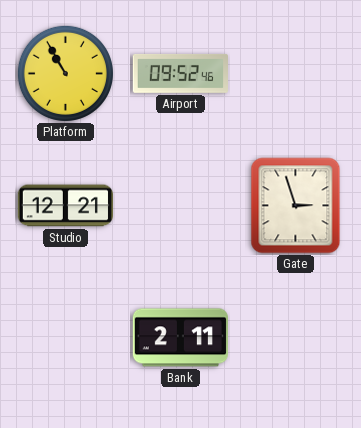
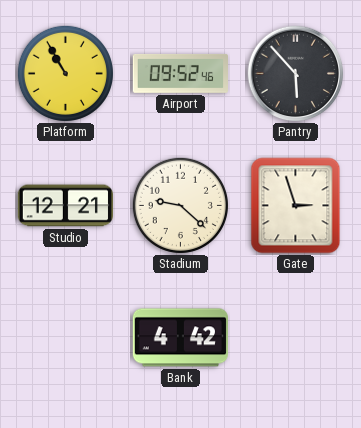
Pantry: none -> 5:53 (296, 74)
Stadium: none -> 9:22 (180, 205)
Bank: 2:11 -> 4:42 (180, 338)
